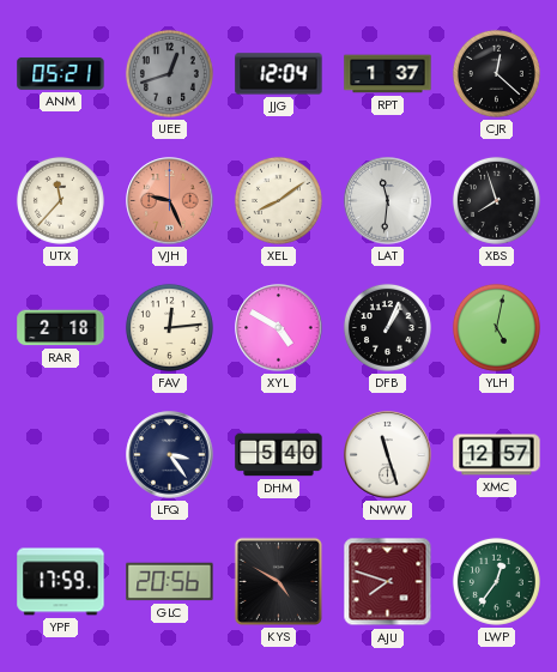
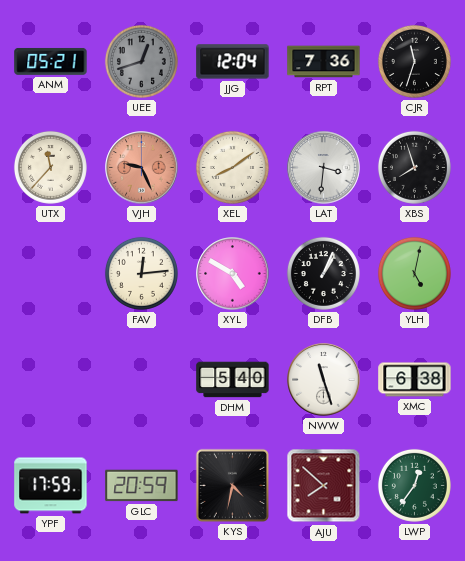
RPT: 1:37 -> 7:36 (324, 62)
CJR: 12:22 -> 11:33 (414, 61)
LAT: 11:31 -> 3:31 (324, 168)
RAR: 2:18 -> none (61, 328)
LFQ: 3:24 -> none (170, 455)
XMC: 12:57 -> 6:38 (415, 380)
GLC: 20:56 -> 20:59 (142, 486)
KYS: 4:50 -> 4:32 (232, 485)
AJU: 7:48 -> 7:52 (324, 486)
